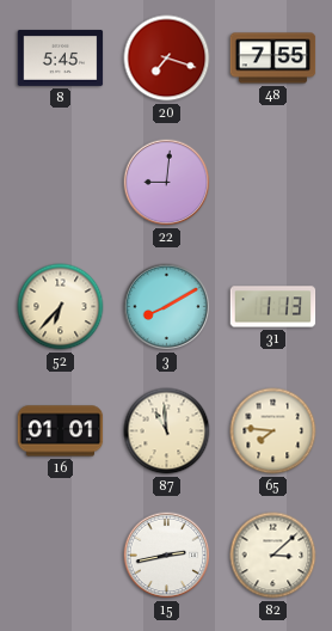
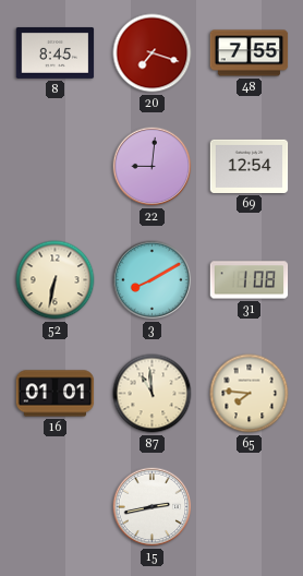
8: 5:45 -> 8:45 (56, 52)
69: none -> 12:54 (250, 166)
52: 6:37 -> 6:32 (56, 280)
31: 1:13 -> 1:08 (250, 280)
82: 3:08 -> none (273, 556)
